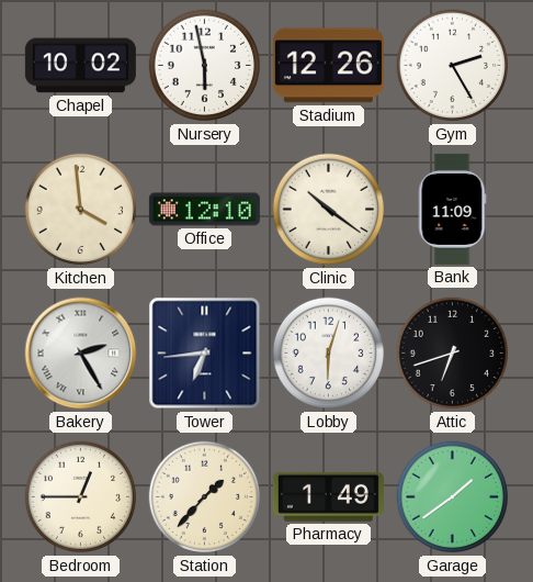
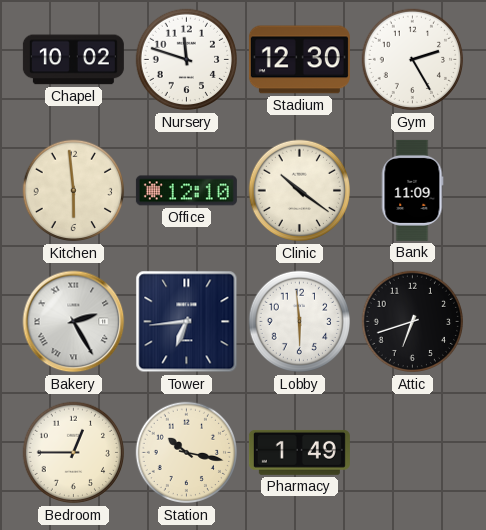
Nursery: 5:58 -> 11:48 (187, 60)
Stadium: 12:26 -> 12:30 (299, 60)
Kitchen: 3:59 -> 5:59 (74, 191)
Lobby: 6:03 -> 5:59 (300, 322)
Station: 1:37 -> 10:17 (187, 453)
Garage: 1:39 -> none (453, 497)
